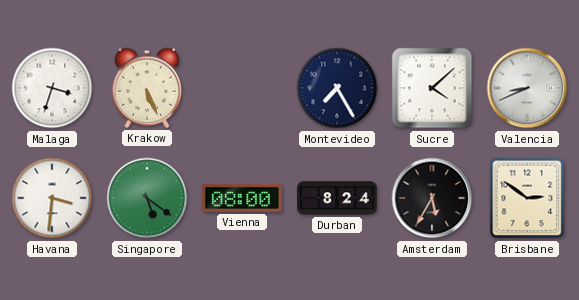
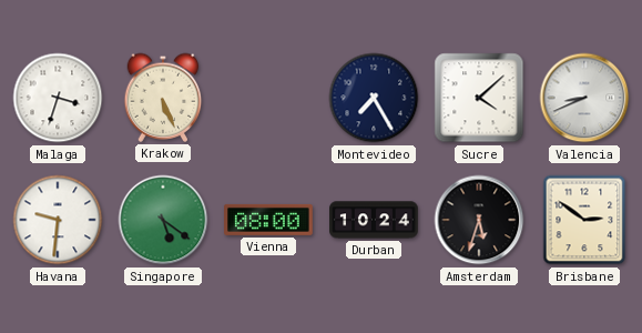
Havana: 3:31 -> 9:31 (58, 220)
Durban: 8:24 -> 10:24 (374, 220)
Amsterdam: 5:35 -> 5:33 (479, 220)
